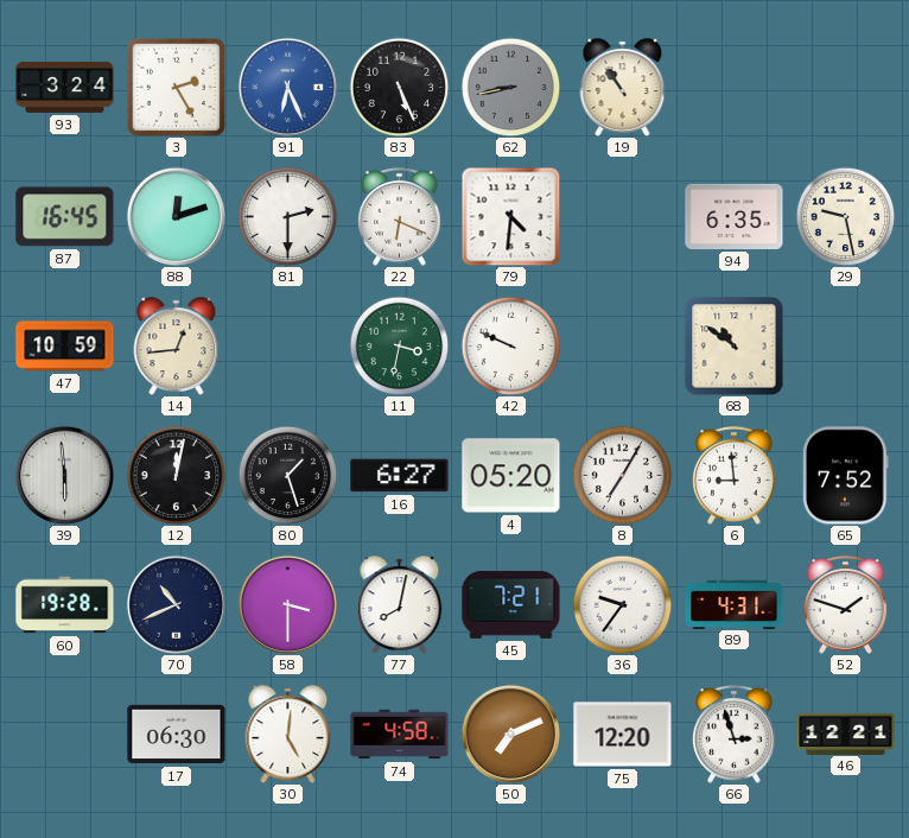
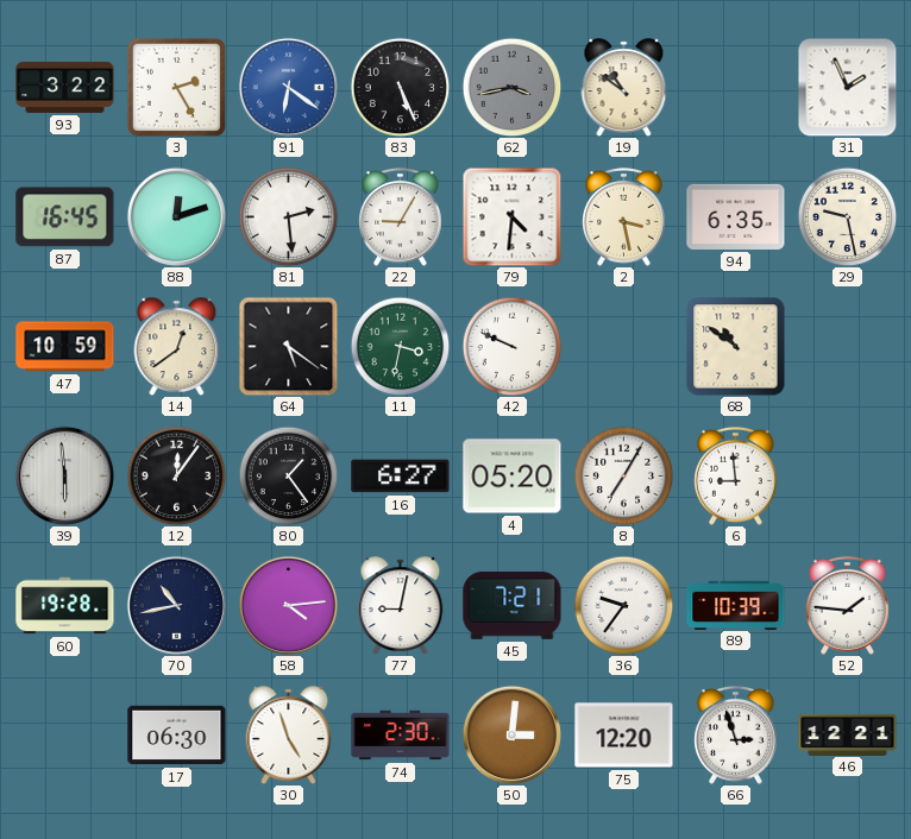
93: 3:24 -> 3:22 (65, 87)
91: 6:26 -> 6:21 (288, 87)
62: 8:43 -> 3:43 (511, 87)
19: 10:54 -> 10:51 (624, 88)
31: none -> 1:56 (847, 87)
81: 2:30 -> 2:29 (288, 216)
22: 6:19 -> 9:05 (401, 216)
2: none -> 3:28 (624, 216)
14: 12:44 -> 12:39 (177, 347)
64: none -> 5:21 (288, 346)
12: 12:02 -> 12:06 (176, 475)
80: 1:27 -> 1:24 (288, 475)
65: 7:52 -> none (846, 476)
70: 10:41 -> 10:43 (176, 605)
58: 3:30 -> 4:14 (288, 605)
77: 8:02 -> 9:02 (401, 606)
89: 4:31 -> 10:39 (736, 605)
52: 1:48 -> 1:46 (848, 605)
30: 5:01 -> 4:57 (289, 736)
74: 4:58 -> 2:30 (401, 736)
50: 7:11 -> 3:01 (511, 734)
